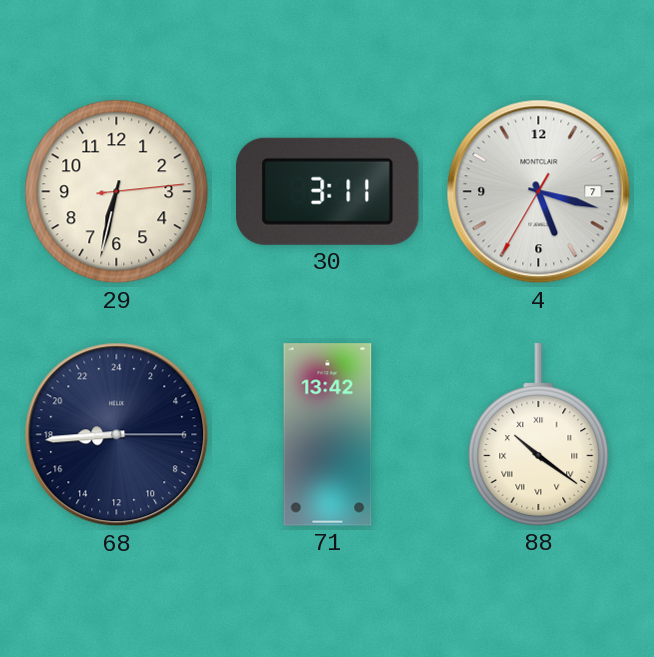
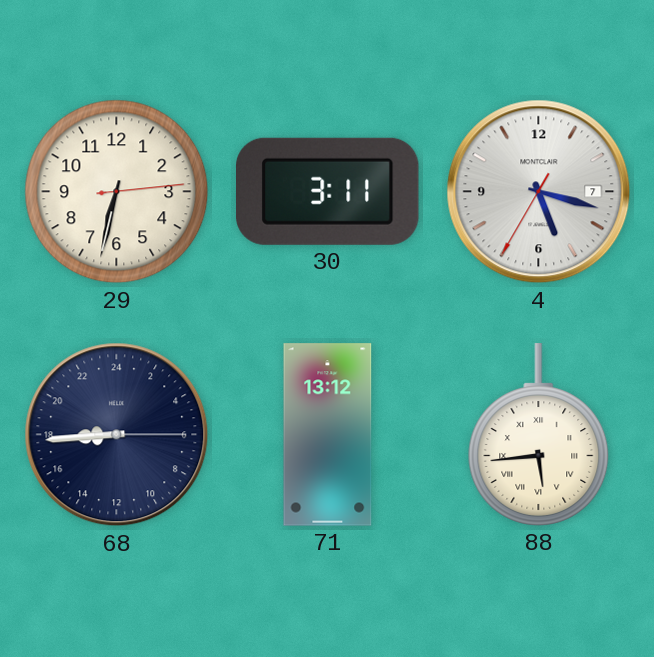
71: 13:42 -> 13:12 (328, 435)
88: 10:21 -> 5:44 (539, 435)
